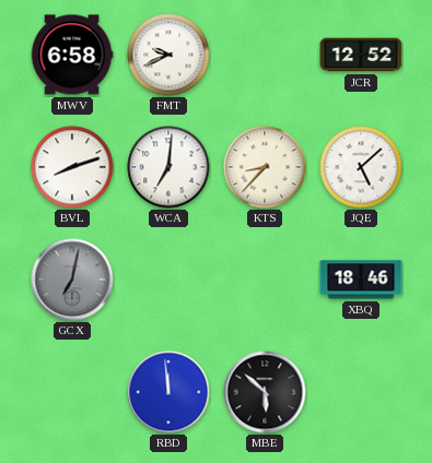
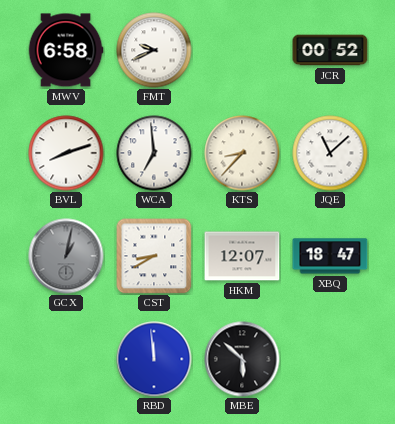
JCR: 12:52 -> 00:52 (330, 50)
WCA: 7:01 -> 6:59 (154, 153)
JQE: 5:08 -> 11:08 (330, 153)
GCX: 7:02 -> 1:02 (66, 256)
CST: none -> 8:40 (154, 256)
HKM: none -> 12:07 (242, 256)
XBQ: 18:46 -> 18:47 (330, 256)
